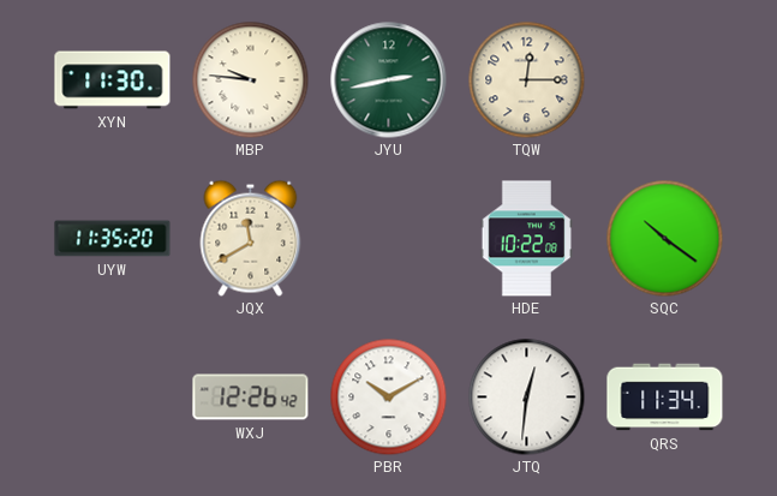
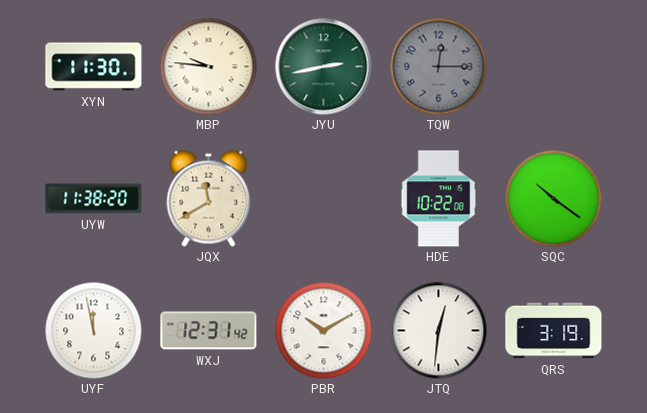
TQW dial: cream -> grey (438, 66)
UYW: 11:35 -> 11:38 (94, 199)
UYF: none -> 11:58 (93, 330)
WXJ: 12:26 -> 12:31 (209, 331)
QRS: 11:34 -> 3:19 (554, 331)
